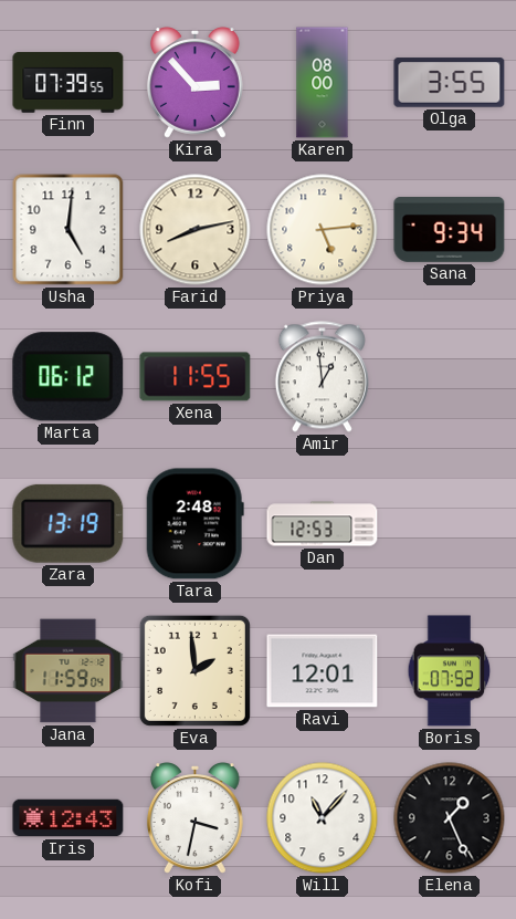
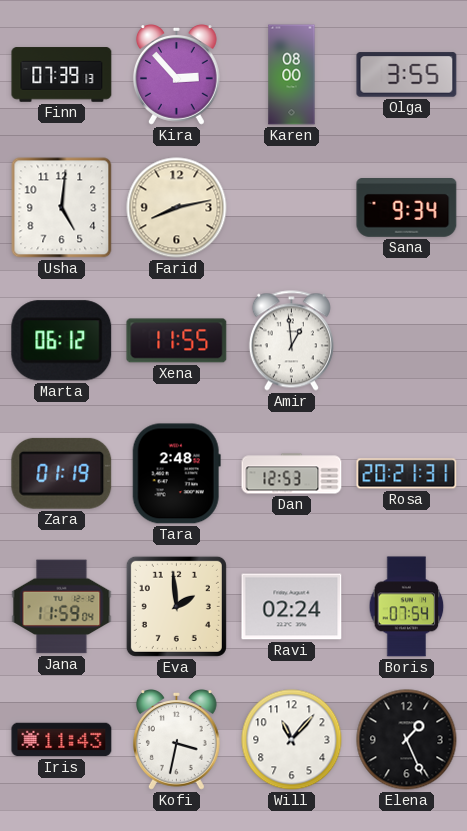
Finn: 07:39:55 -> 07:39:13 (62, 75)
Priya: 5:14 -> none (323, 230)
Zara: 13:19 -> 01:19 (62, 473)
Rosa: none -> 20:21 (407, 474)
Ravi: 12:01 -> 02:24 (292, 607)
Boris: 07:52 -> 07:54 (407, 607)
Iris: 12:43 -> 11:43 (62, 740)
